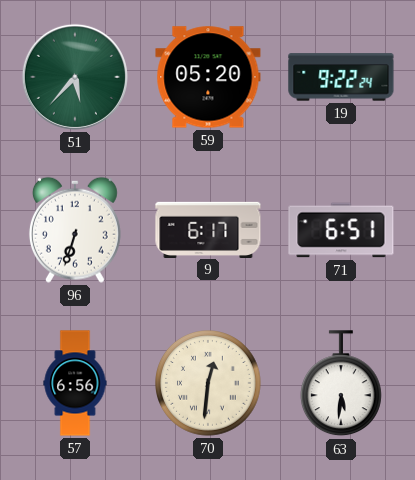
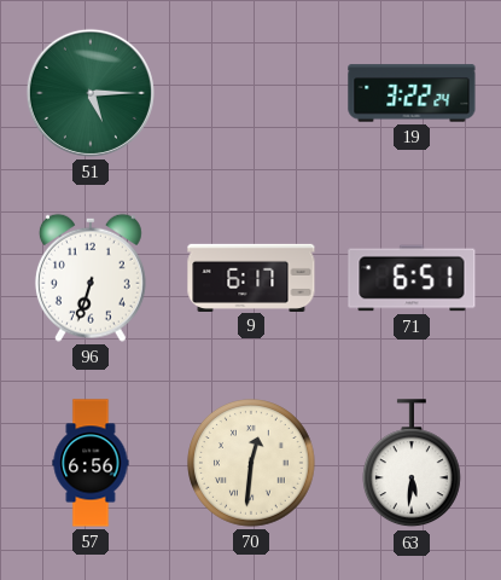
51: 5:37 -> 5:15 (91, 93)
59: 05:20 -> none (208, 77)
19: 9:22 -> 3:22 (412, 93)
